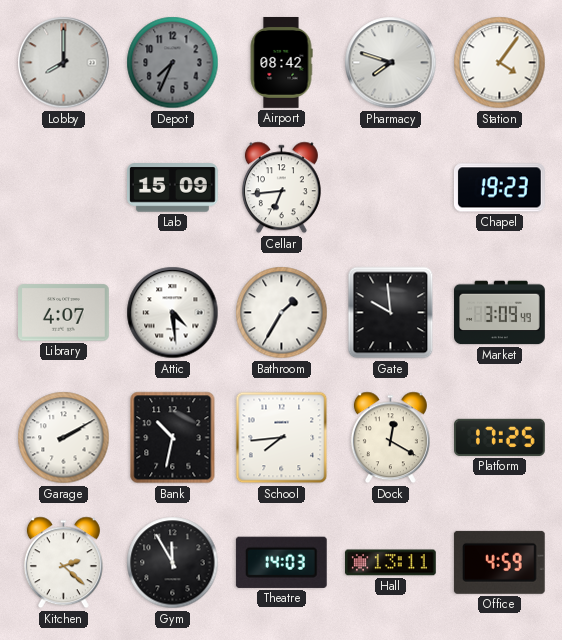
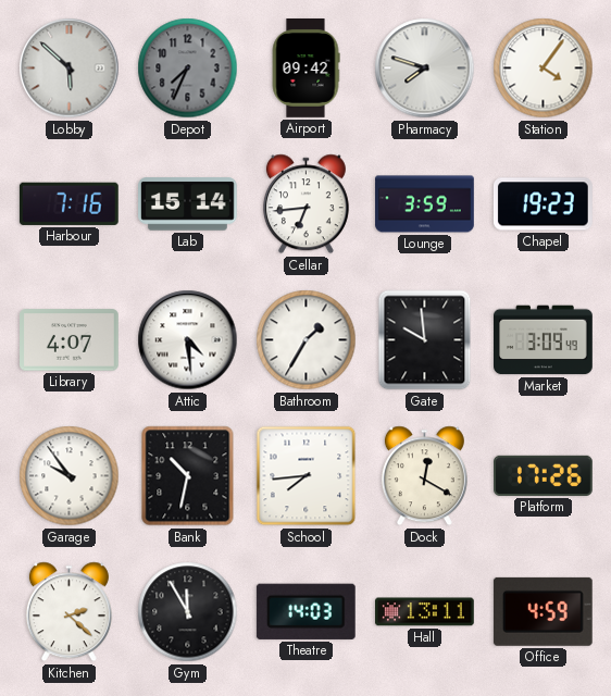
Lobby: 8:00 -> 5:52 (70, 69)
Airport: 08:42 -> 09:42 (305, 69)
Harbour: none -> 7:16 (68, 203)
Lab: 15:09 -> 15:14 (188, 204)
Lounge: none -> 3:59 (425, 204)
Garage: 2:10 -> 9:54 (70, 476)
Platform: 17:25 -> 17:26 (544, 475)
